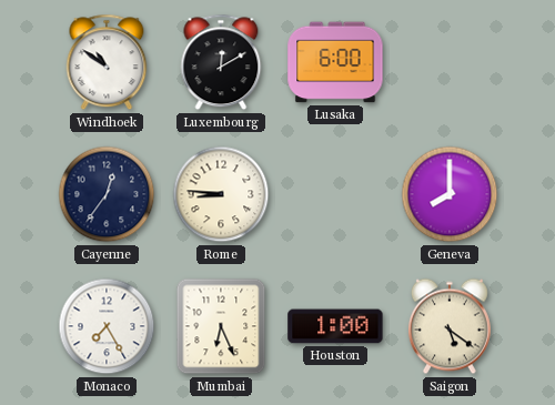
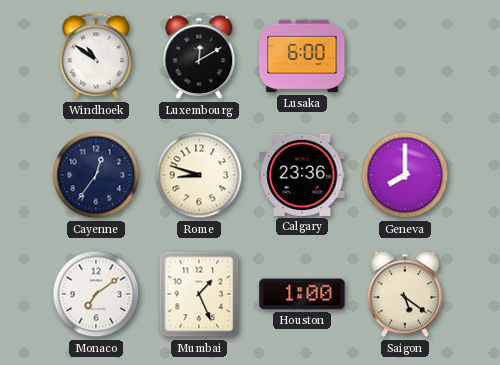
Rome: 8:46 -> 8:48 (199, 175)
Calgary: none -> 23:36 (302, 175)
Monaco: 7:25 -> 7:09 (96, 294)
Mumbai: 6:26 -> 1:26 (199, 294)
